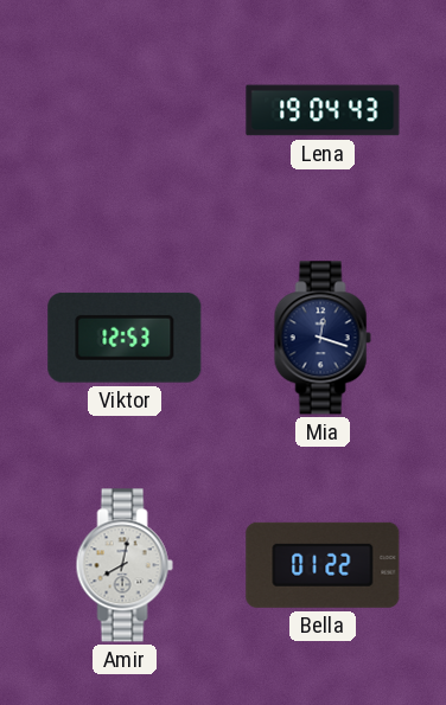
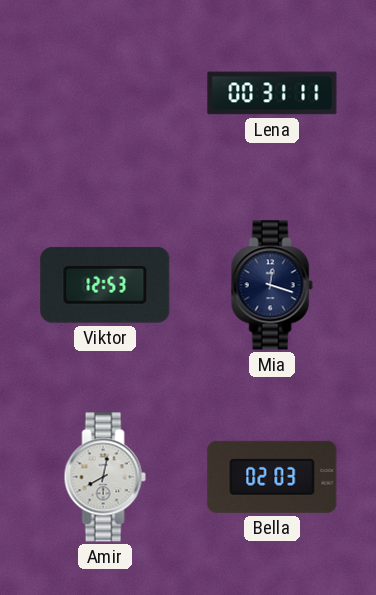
Lena: 19:04 -> 00:31 (272, 93)
Bella: 01:22 -> 02:03 (272, 477)
